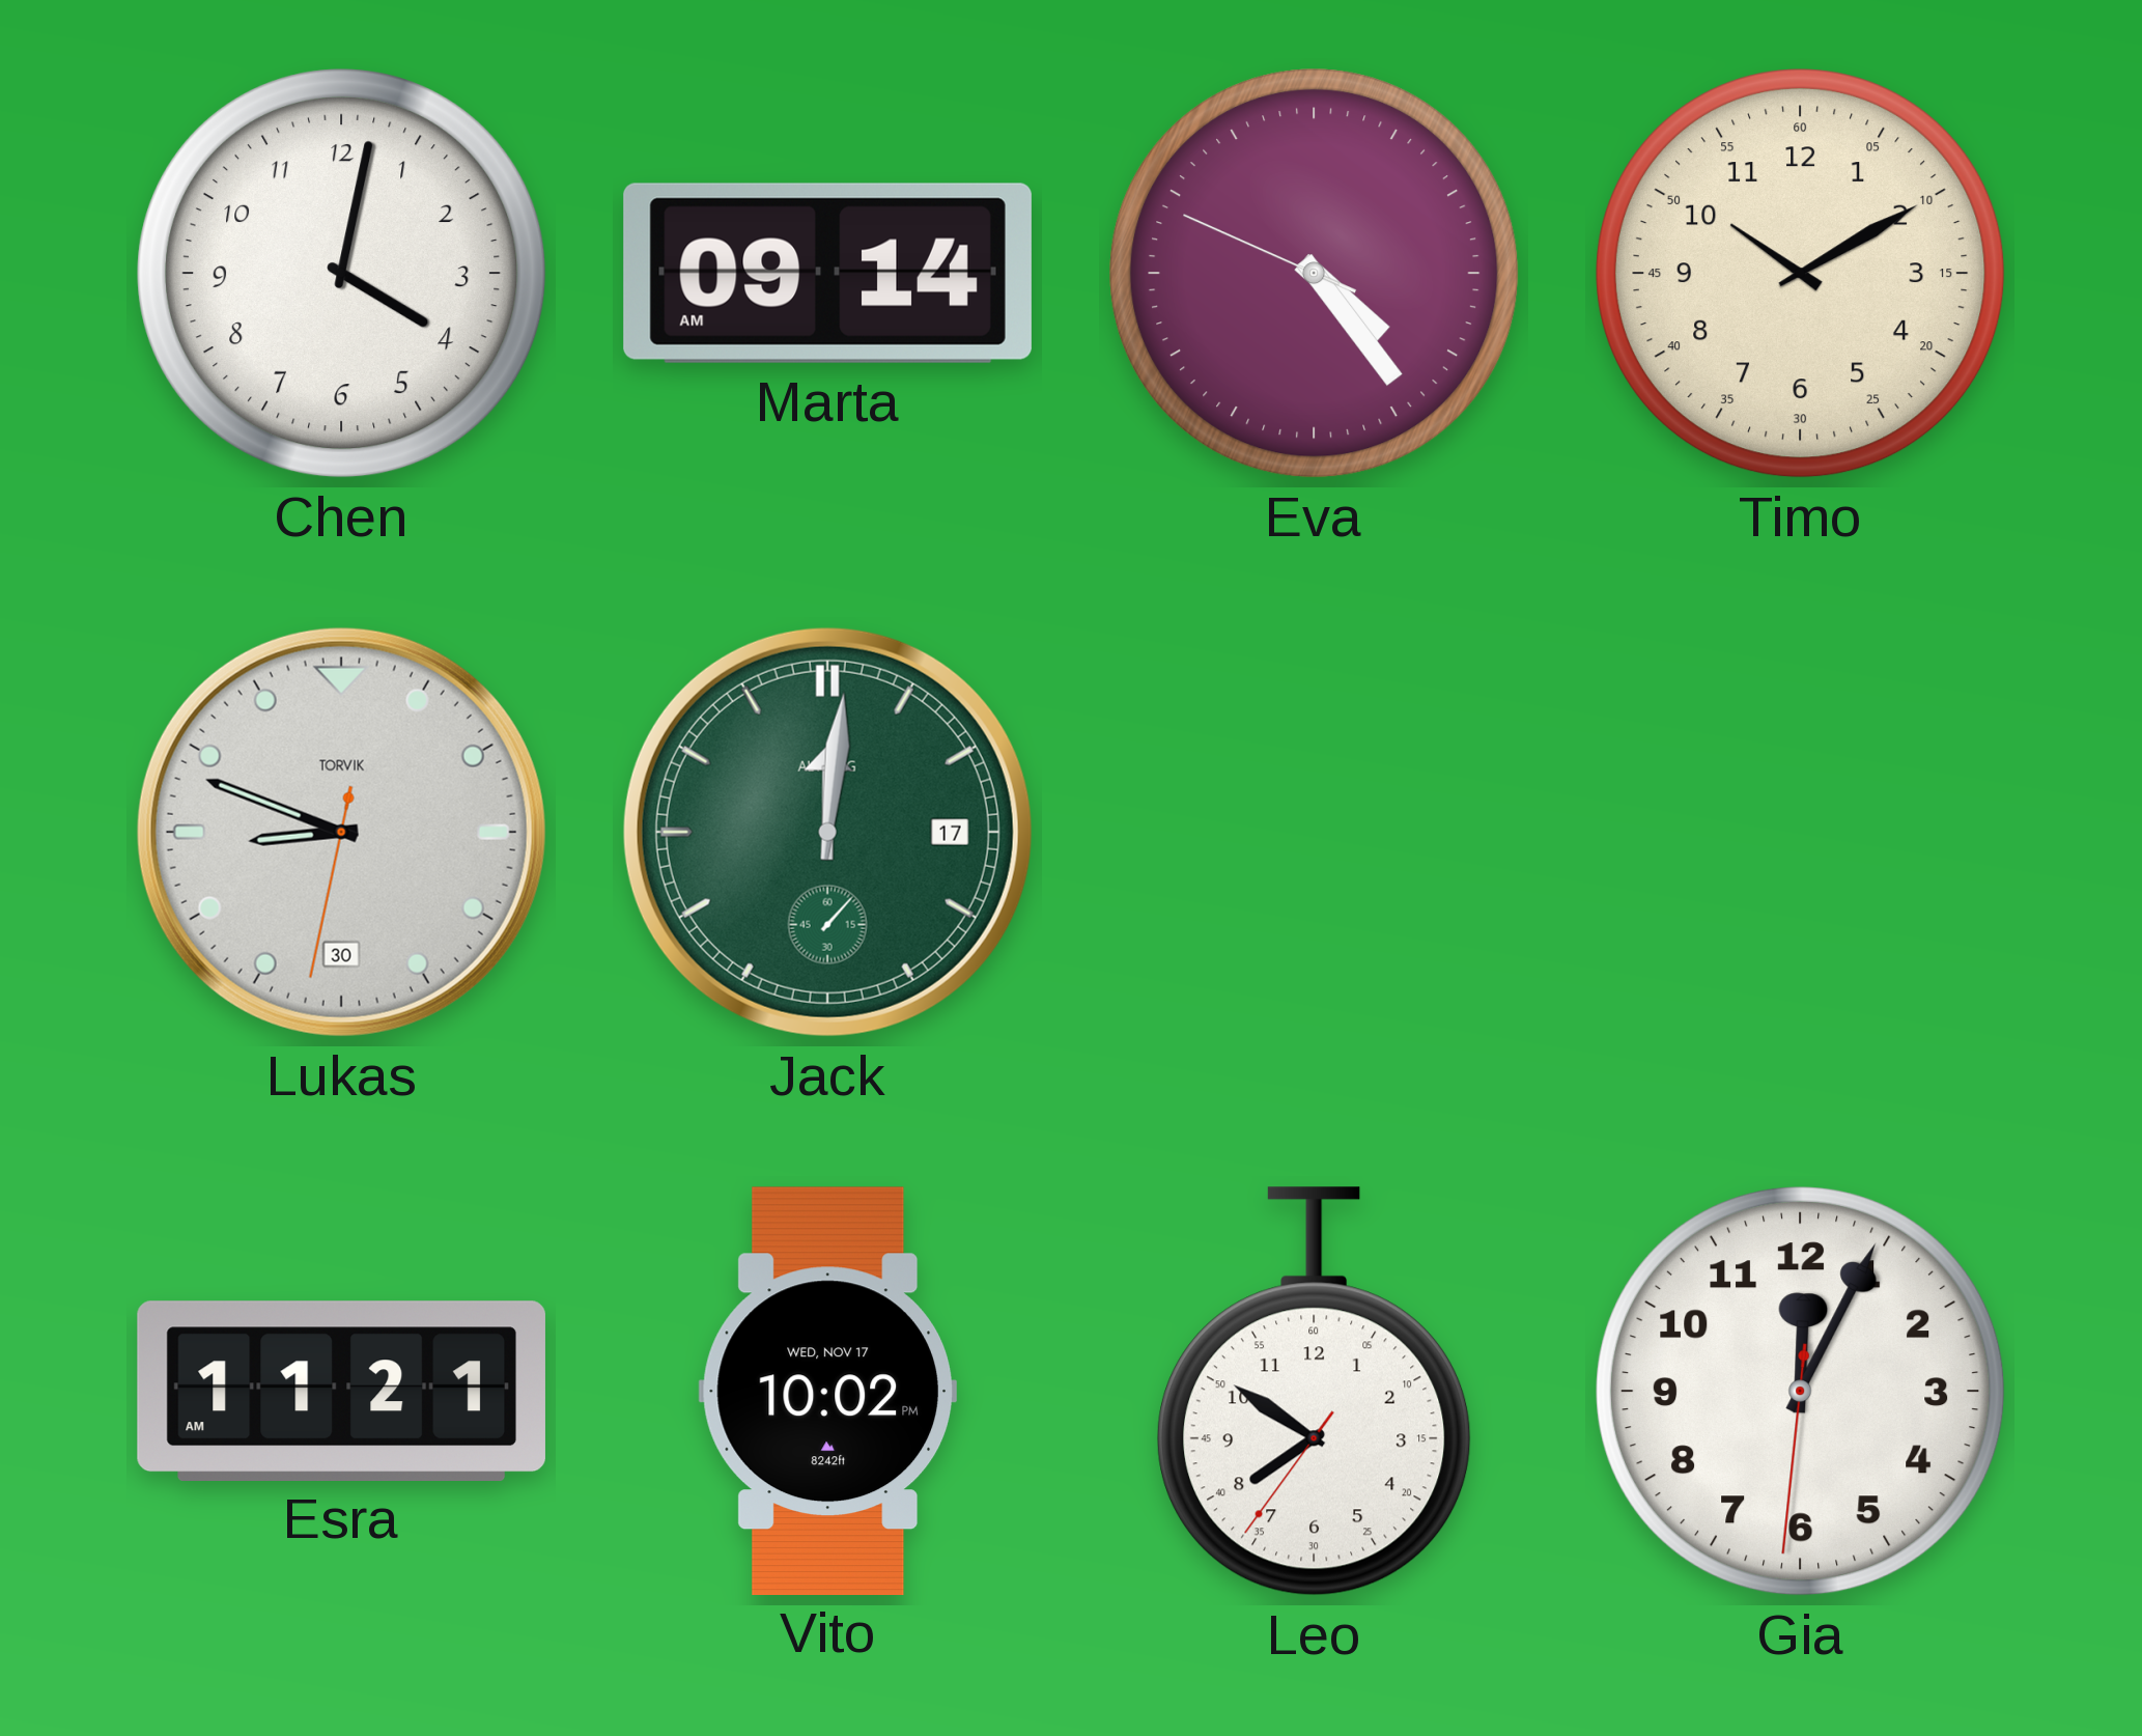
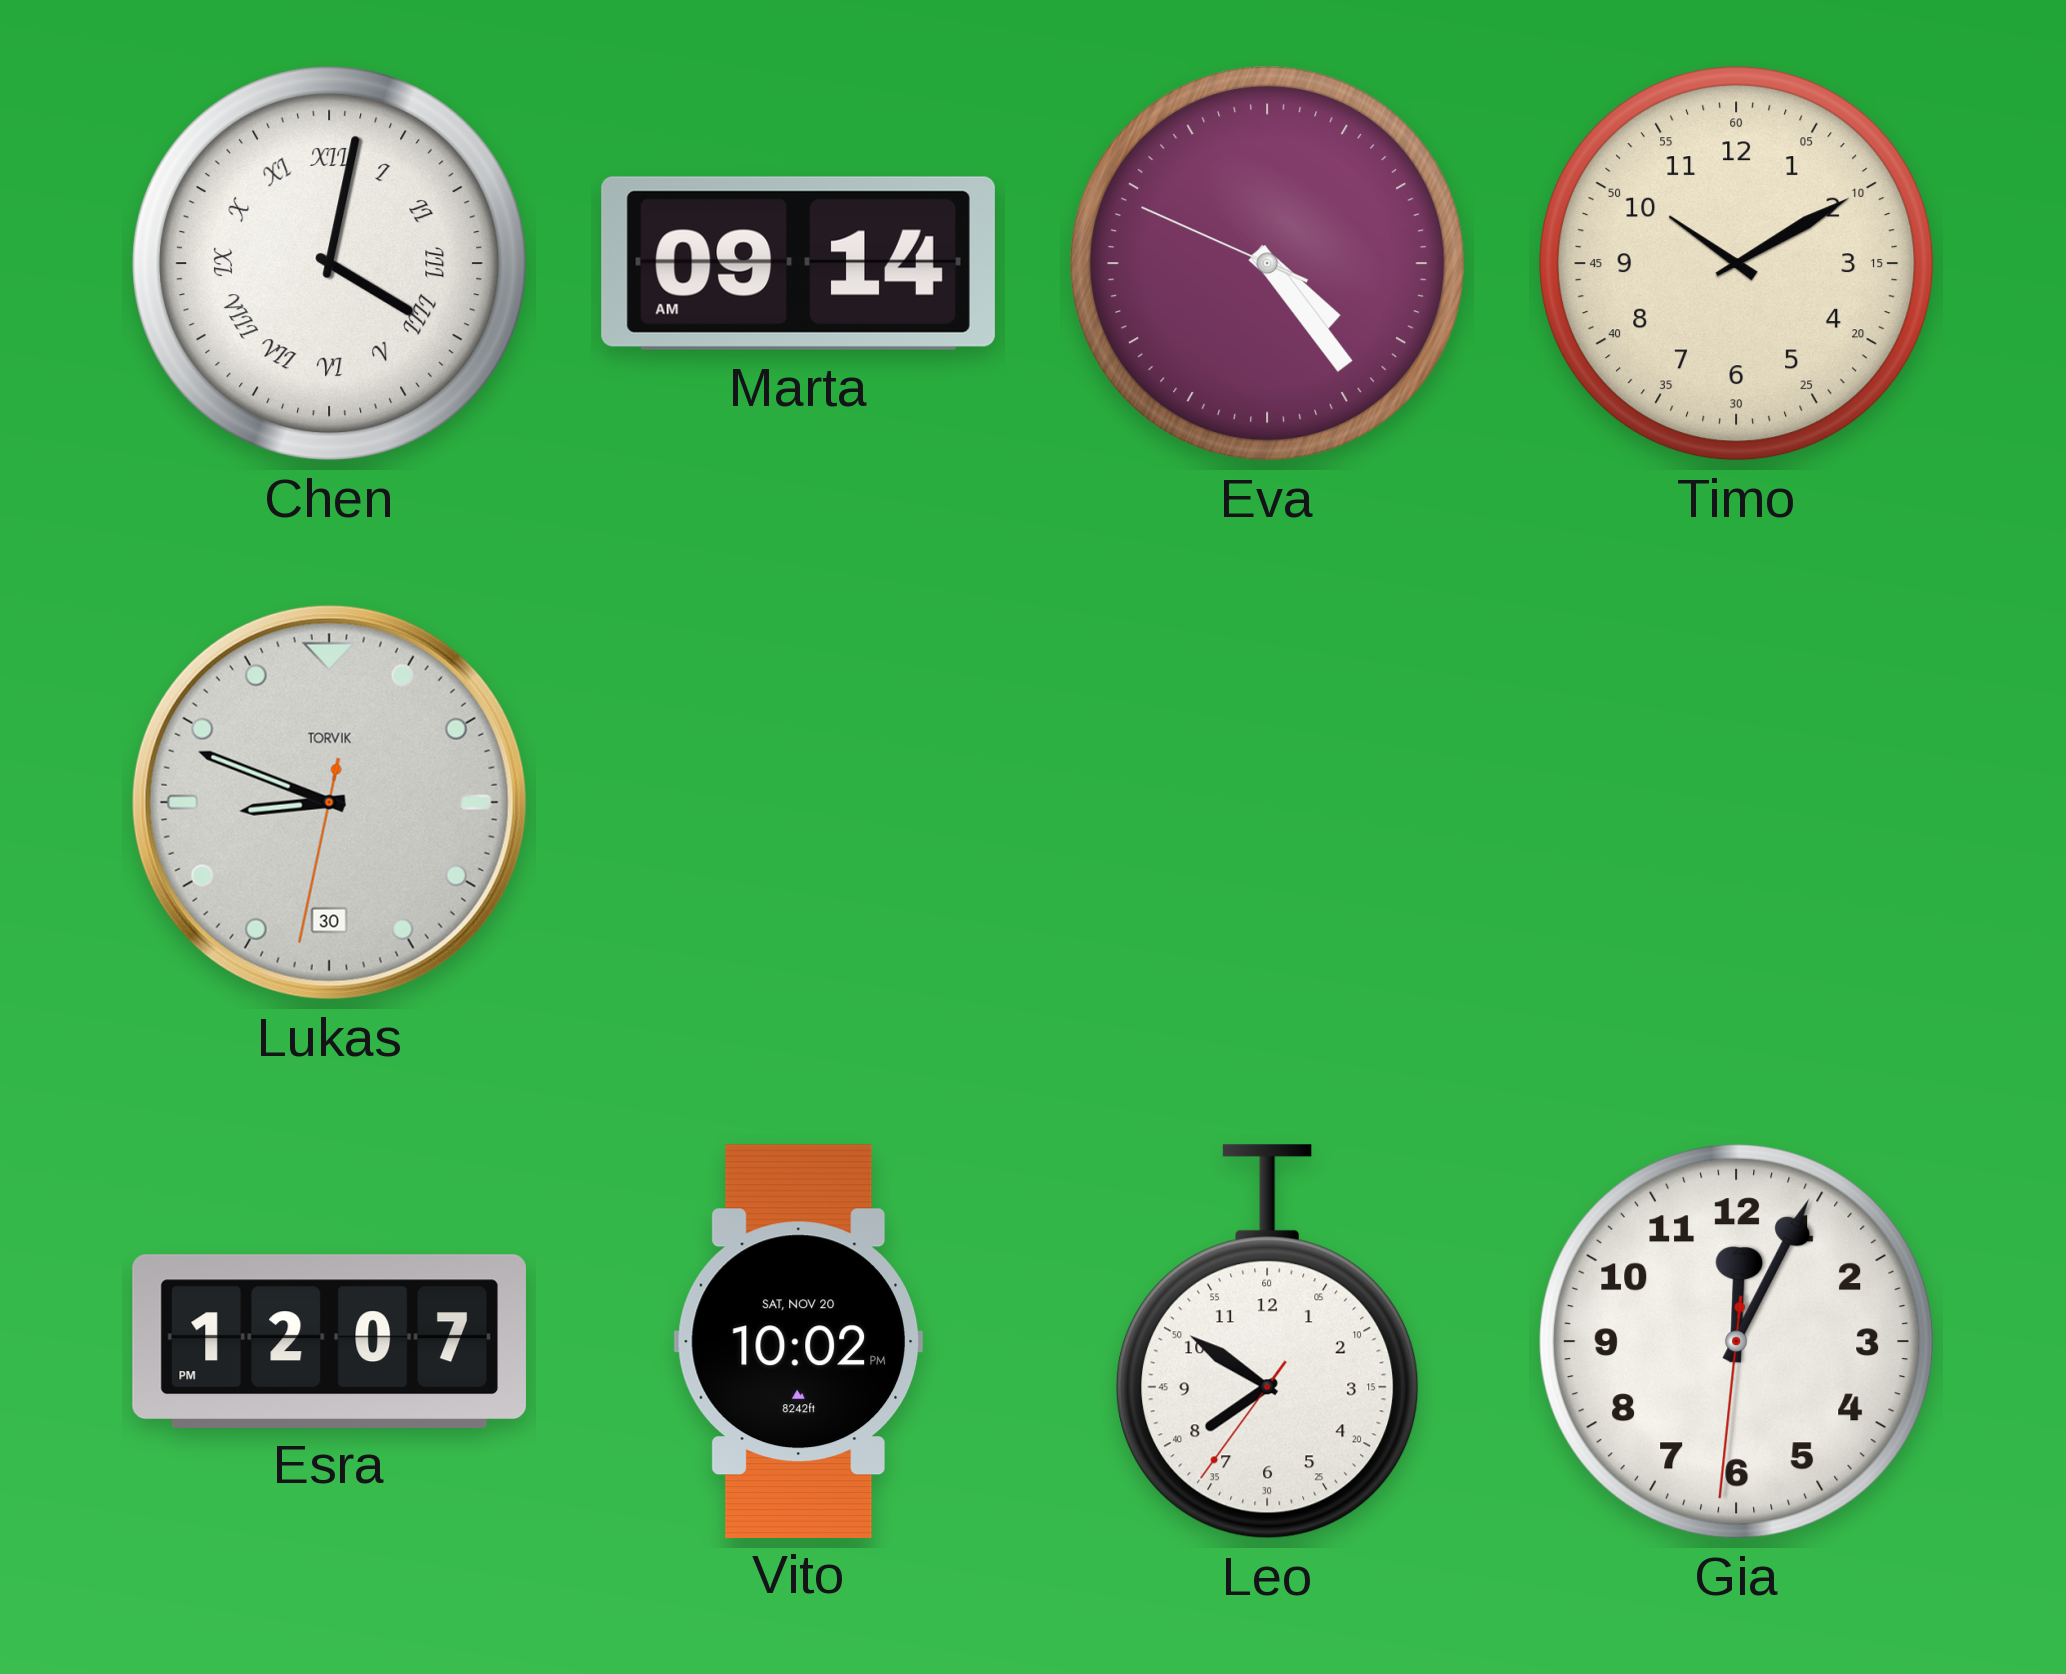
Chen numerals: Arabic -> Roman (330, 264)
Jack: 12:01 -> none (827, 832)
Esra: 11:21 -> 12:07 (329, 1341)
Vito date: WED, NOV 17 -> SAT, NOV 20 (798, 1341)
